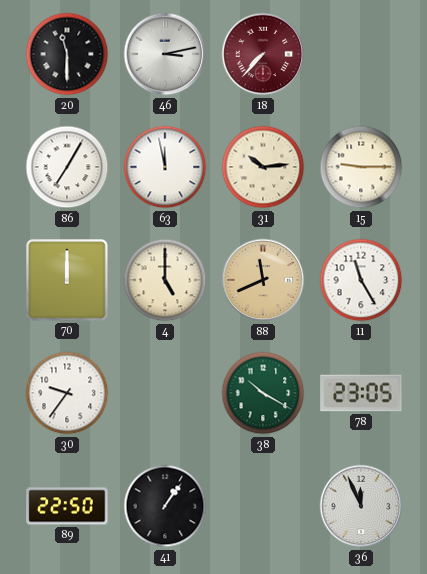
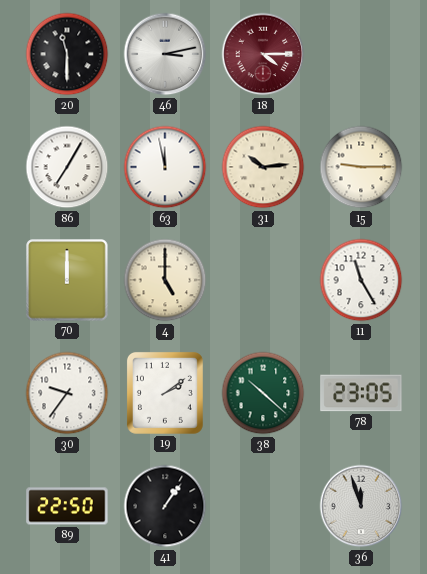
18: 7:37 -> 4:15 (263, 54)
88: 11:41 -> none (263, 280)
19: none -> 2:09 (165, 393)
38: 10:20 -> 10:22 (263, 393)
36: 11:56 -> 11:57 (361, 506)
